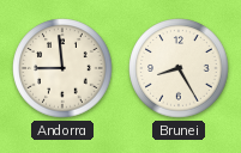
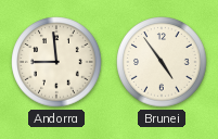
Brunei: 8:25 -> 4:54 (162, 62)
